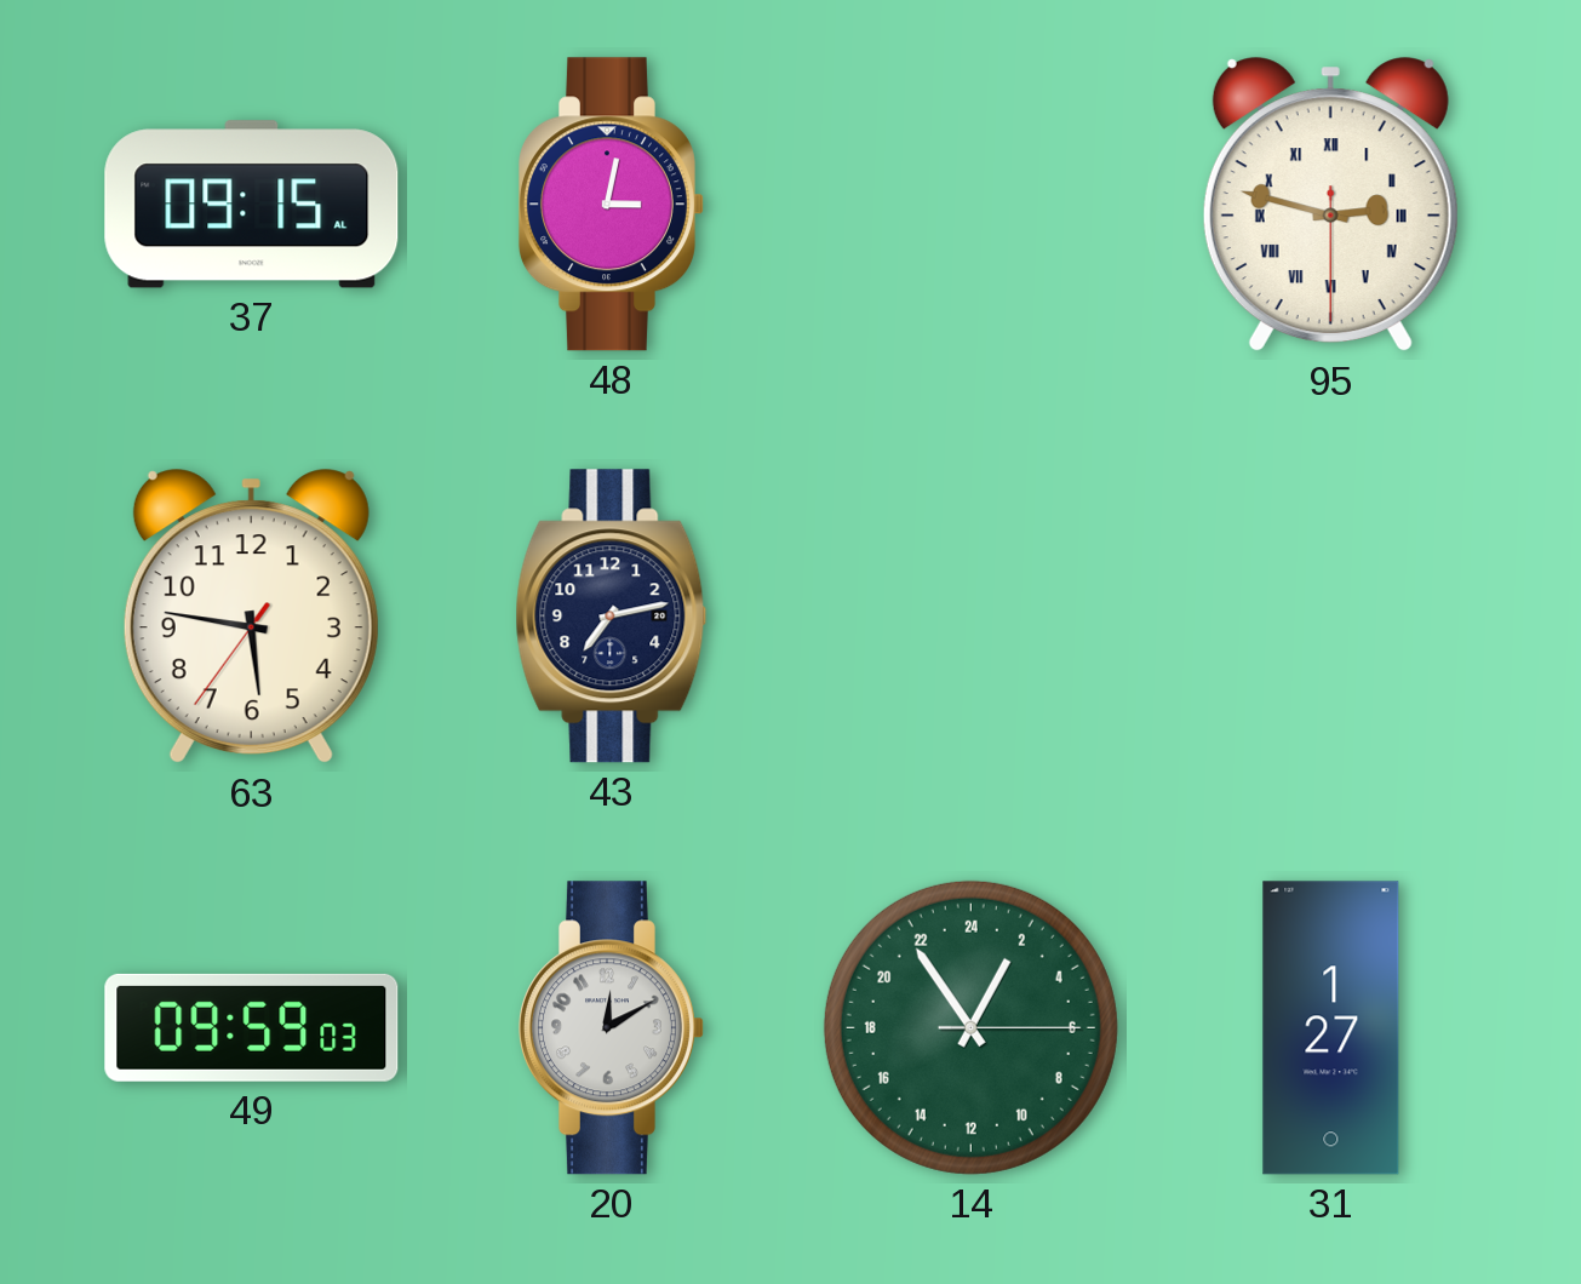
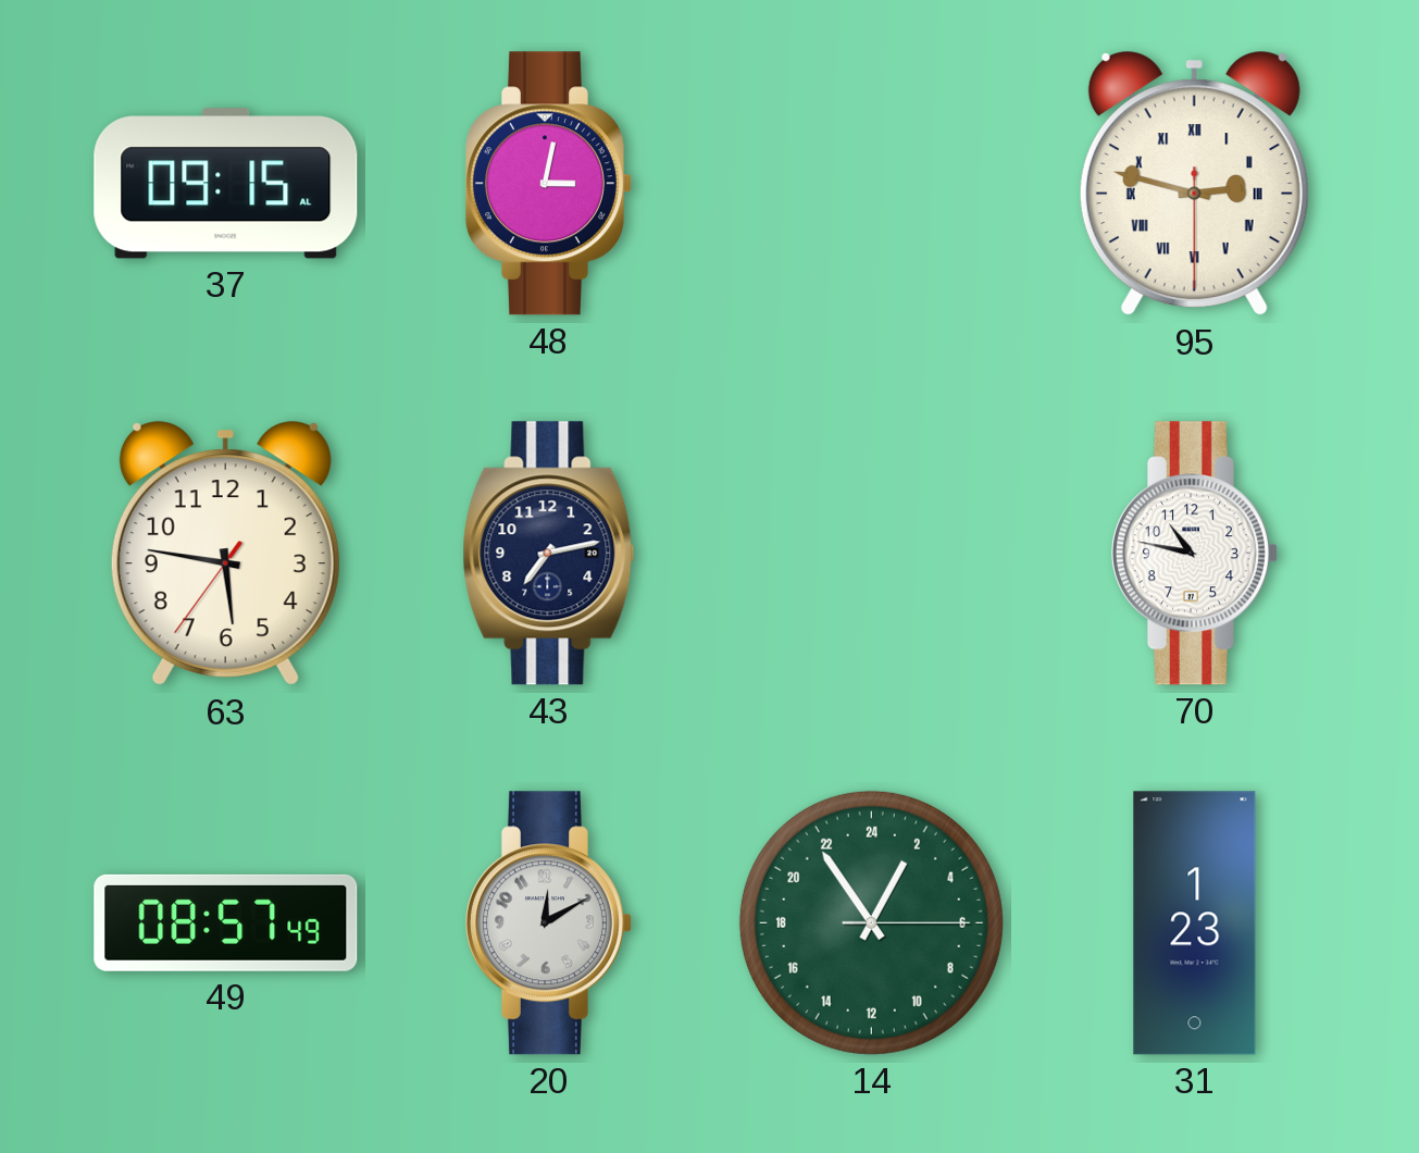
70: none -> 10:47 (1194, 554)
49: 09:59 -> 08:57 (226, 922)
31: 1:27 -> 1:23 (1195, 923)
